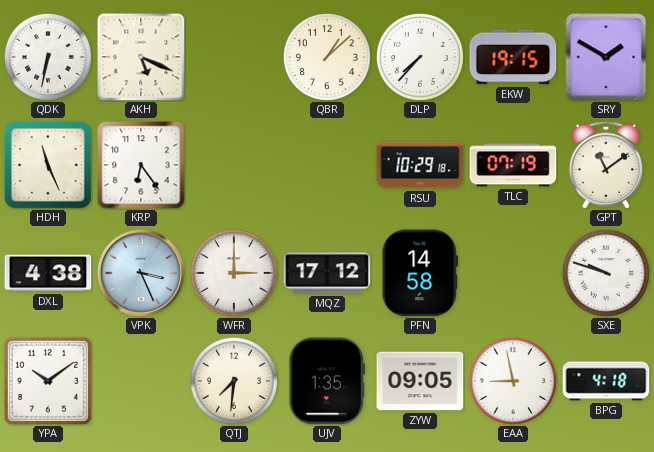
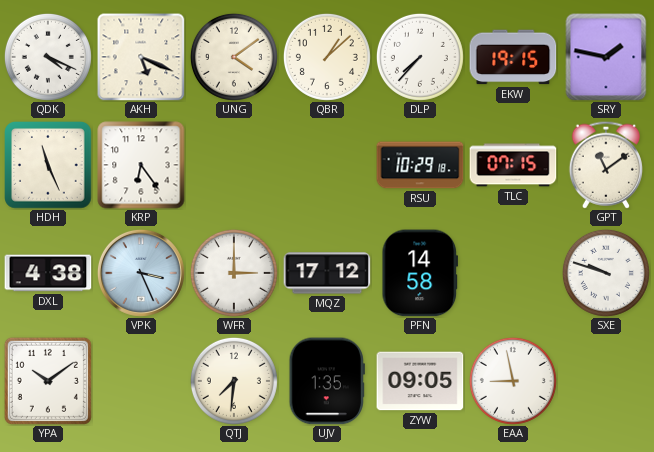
QDK: 6:32 -> 4:19 (48, 57)
UNG: none -> 4:09 (234, 57)
SRY: 1:50 -> 1:47 (606, 57)
TLC: 07:19 -> 07:15 (513, 165)
BPG: 4:18 -> none (606, 381)
